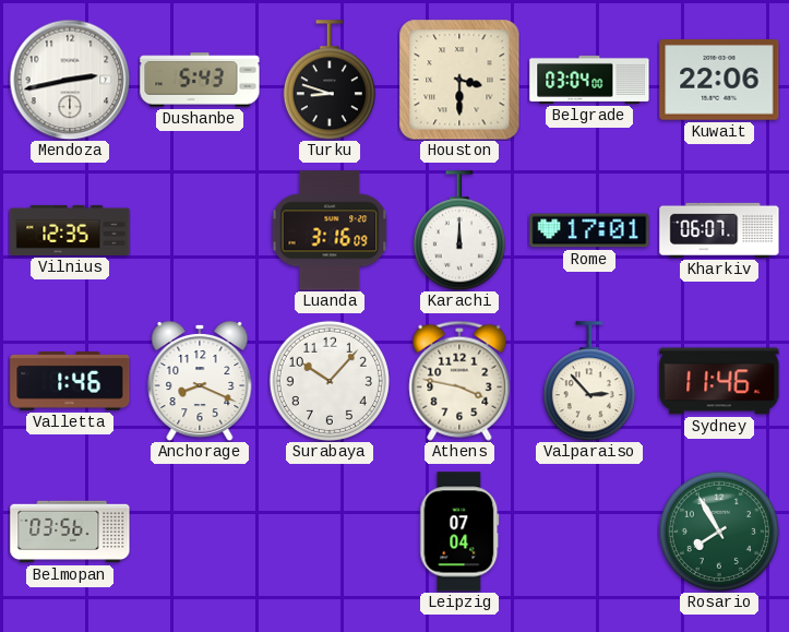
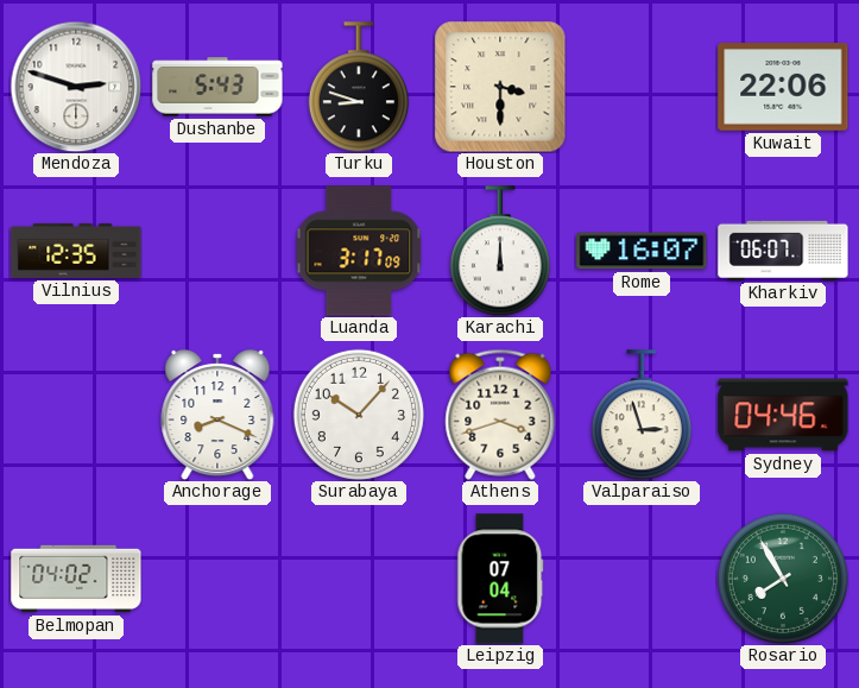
Mendoza: 2:43 -> 2:48 (76, 87)
Belgrade: 03:04 -> none (589, 80)
Luanda: 3:16 -> 3:17 (359, 251)
Rome: 17:01 -> 16:07 (642, 251)
Valletta: 1:46 -> none (70, 382)
Athens: 3:47 -> 3:42 (500, 415)
Valparaiso: 2:53 -> 2:57 (642, 415)
Sydney: 11:46 -> 04:46 (783, 415)
Belmopan: 03:56 -> 04:02 (76, 579)
